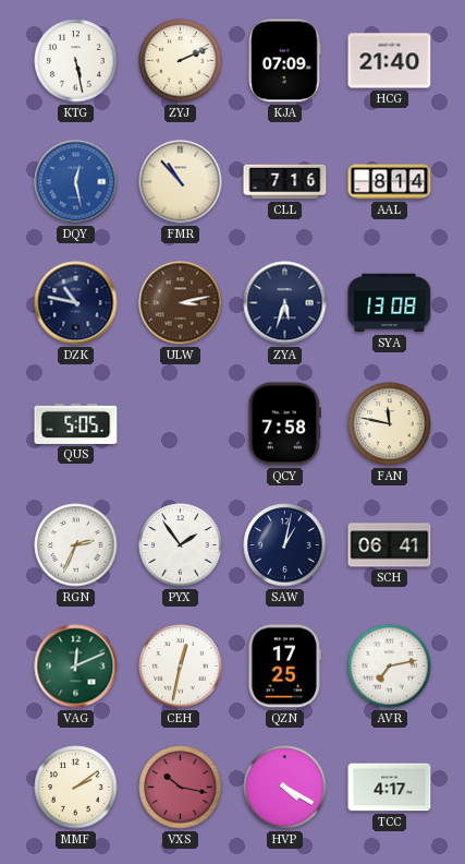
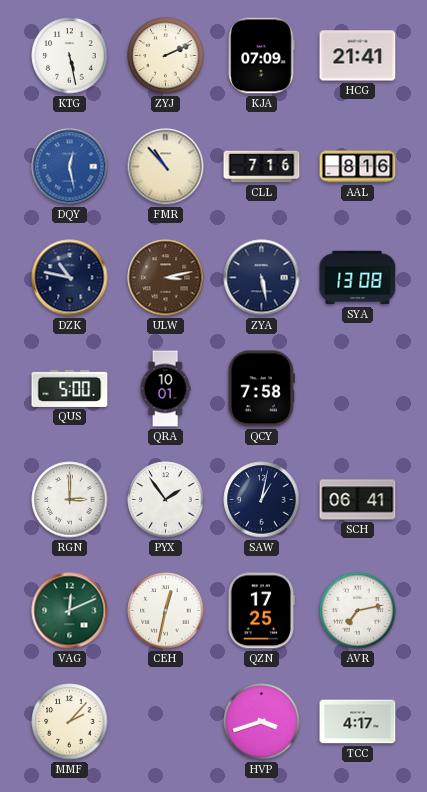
HCG: 21:40 -> 21:41 (358, 56)
AAL: 8:14 -> 8:16 (358, 167)
ZYA: 5:33 -> 5:28 (262, 278)
QUS: 5:05 -> 5:00 (70, 388)
QRA: none -> 10:01 (165, 389)
FAN: 11:47 -> none (390, 424)
RGN: 2:34 -> 3:00 (70, 500)
MMF: 2:09 -> 2:07 (70, 722)
VXS: 10:17 -> none (181, 788)
HVP: 4:20 -> 3:42 (262, 722)
